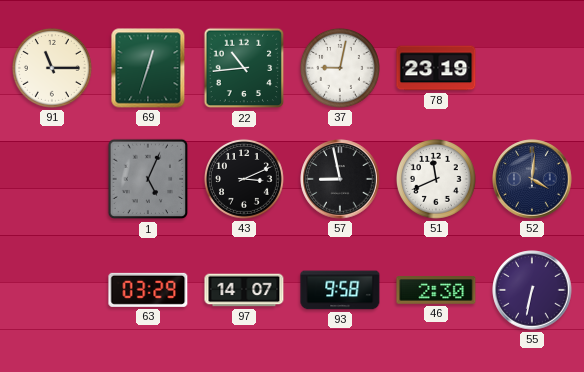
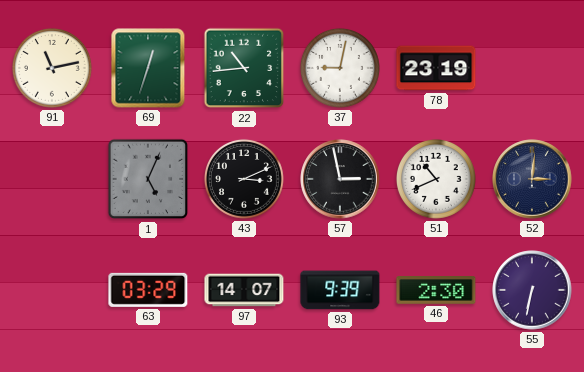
91: 11:15 -> 11:13 (52, 68)
57: 8:58 -> 2:58 (340, 179)
51: 11:41 -> 10:41 (436, 179)
52: 4:01 -> 3:01 (532, 179)
93: 9:58 -> 9:39 (340, 290)
